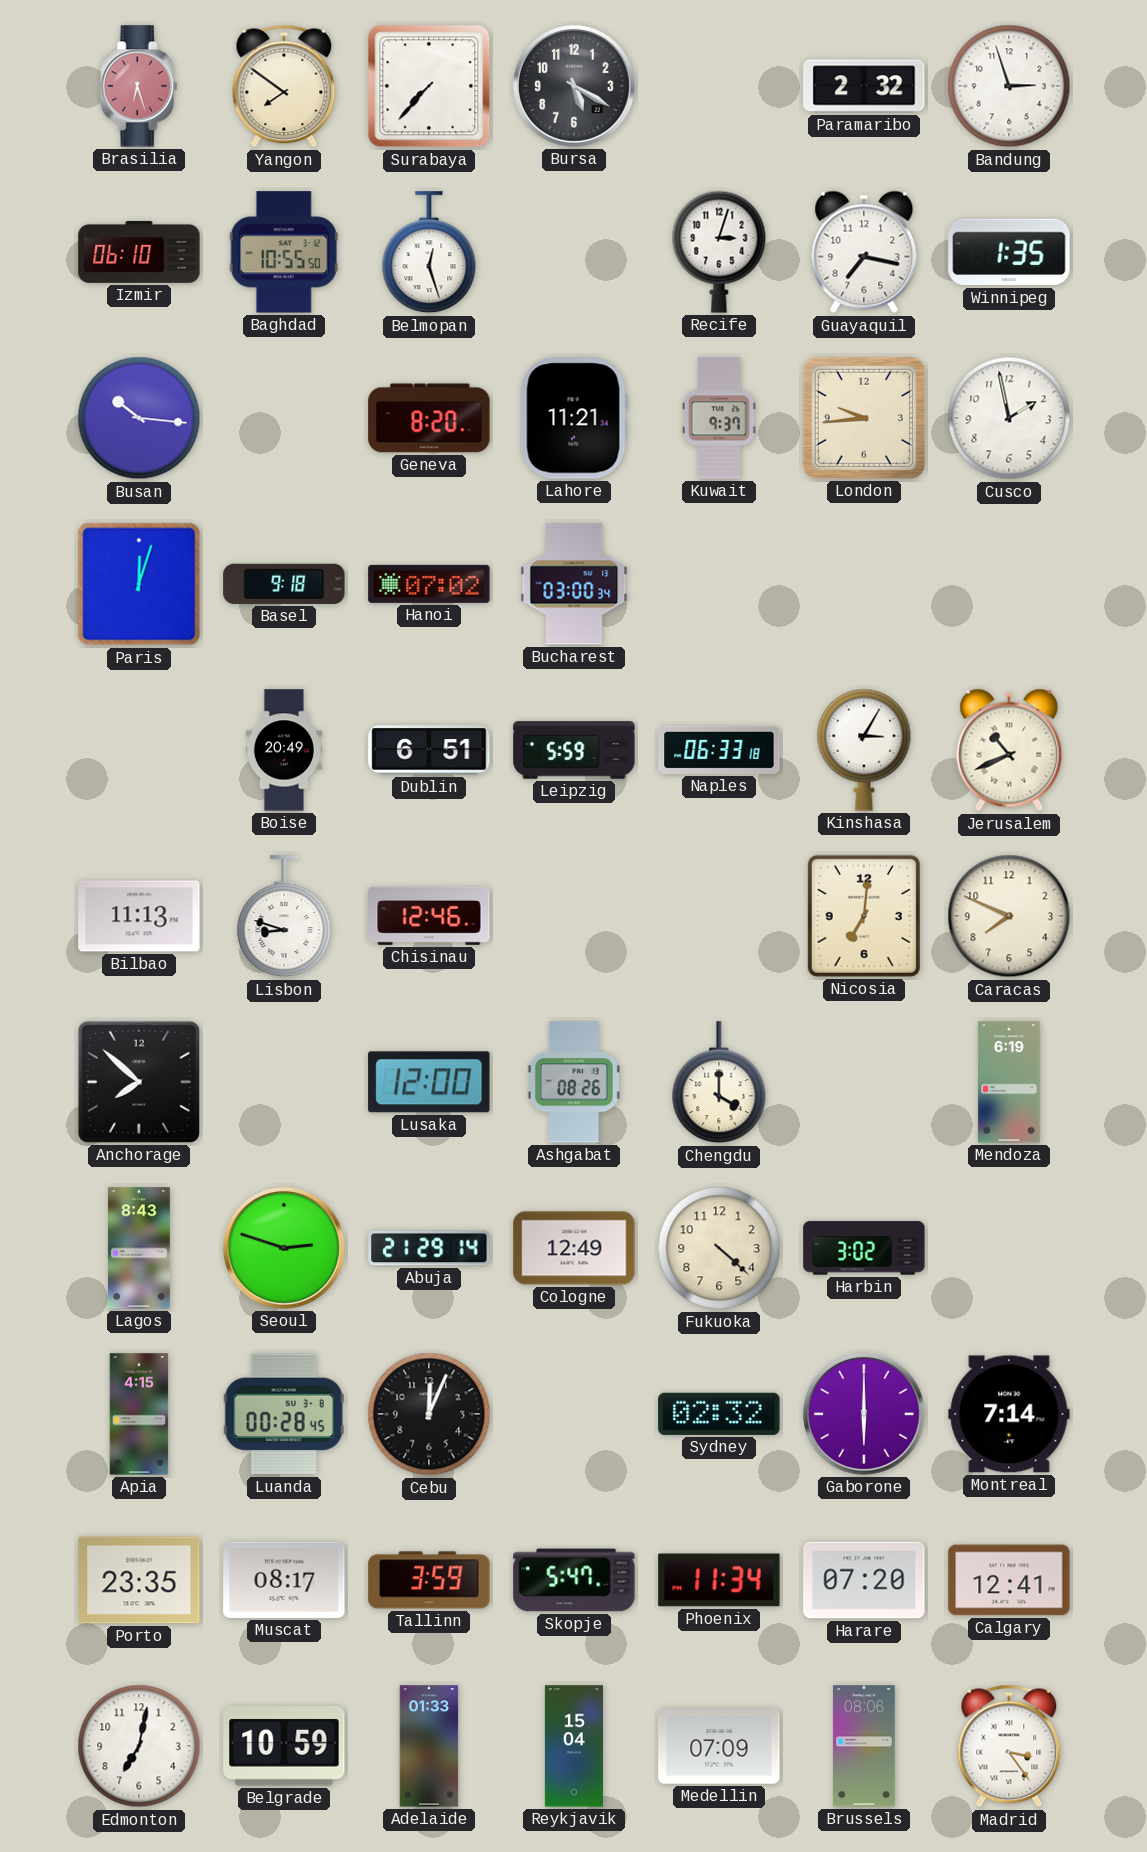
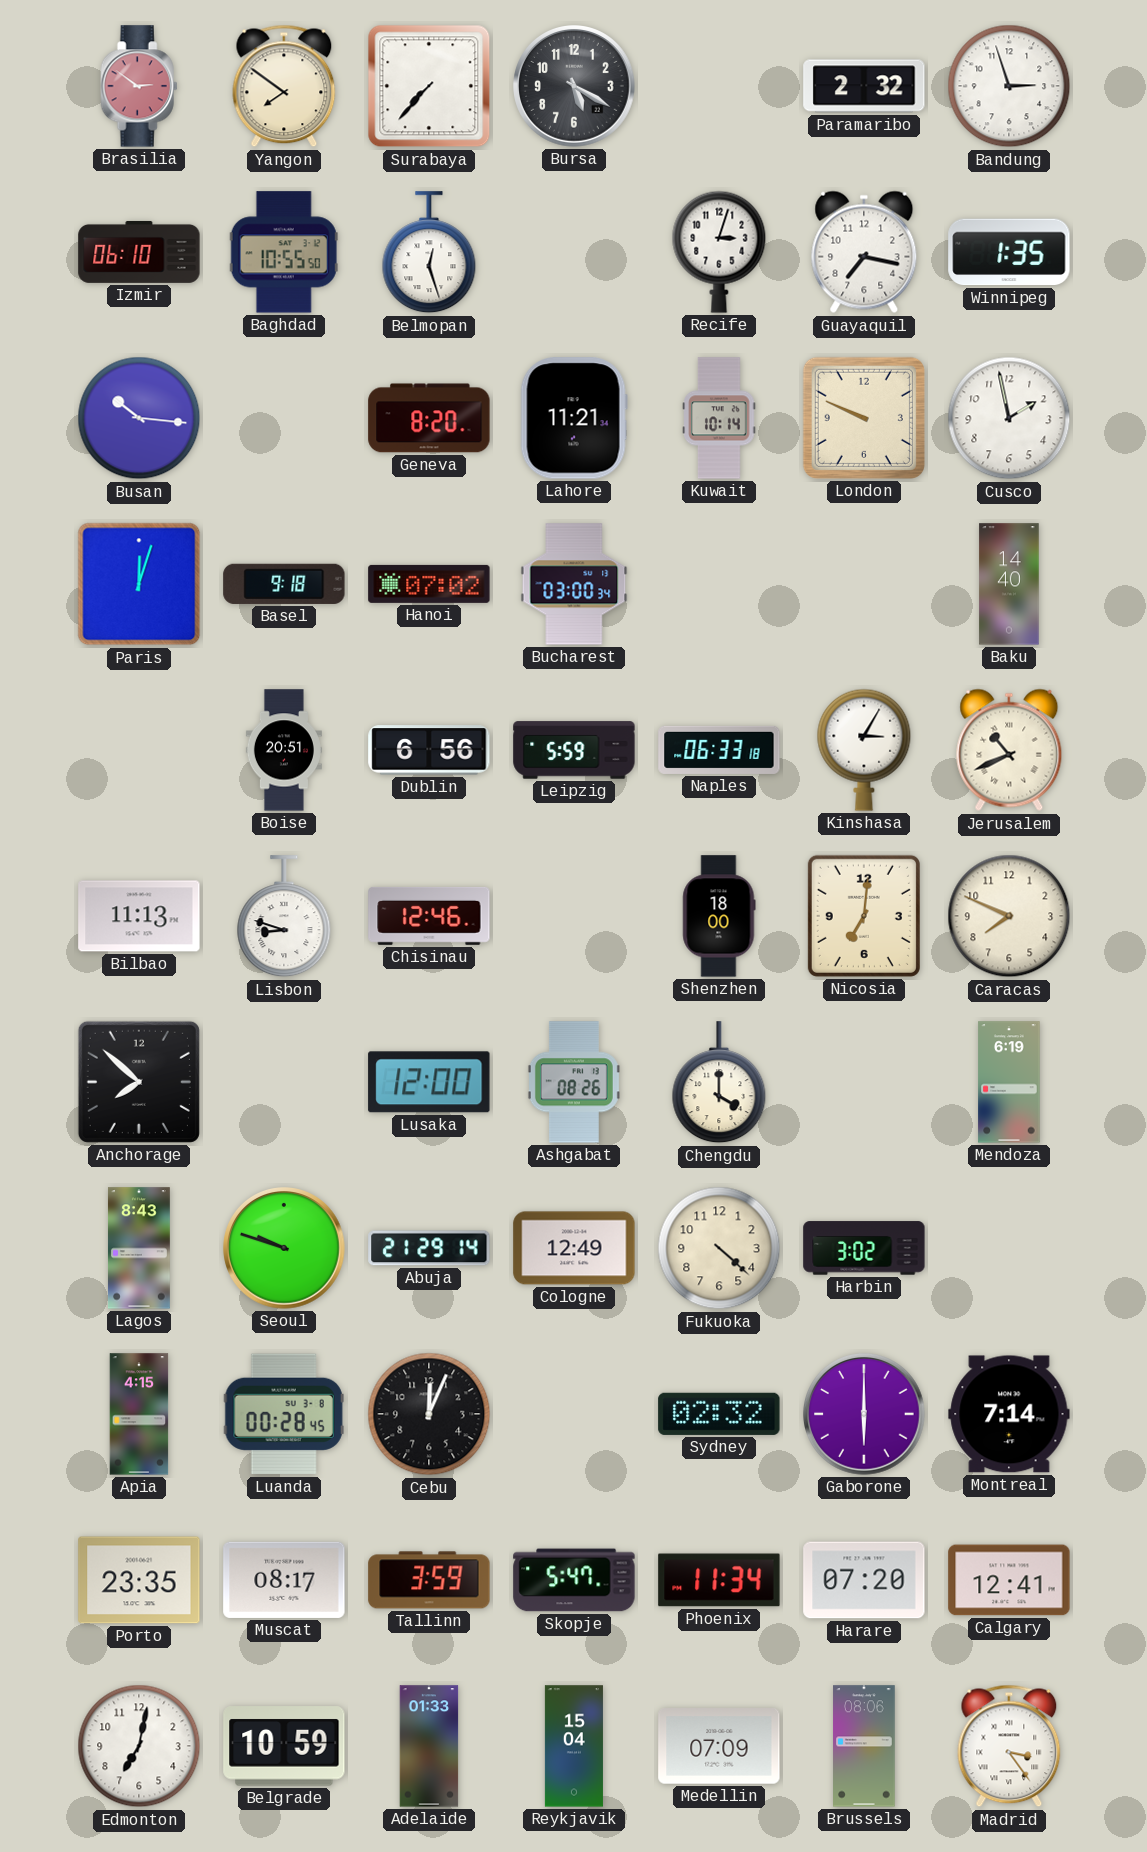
Brasilia: 6:27 -> 2:51 (139, 86)
Kuwait: 9:37 -> 10:14 (719, 418)
London: 9:44 -> 9:49 (864, 418)
Baku: none -> 14:40 (1009, 584)
Boise: 20:49 -> 20:51 (284, 750)
Dublin: 6:51 -> 6:56 (429, 750)
Shenzhen: none -> 18:00 (719, 916)
Seoul: 2:48 -> 9:48 (284, 1248)
